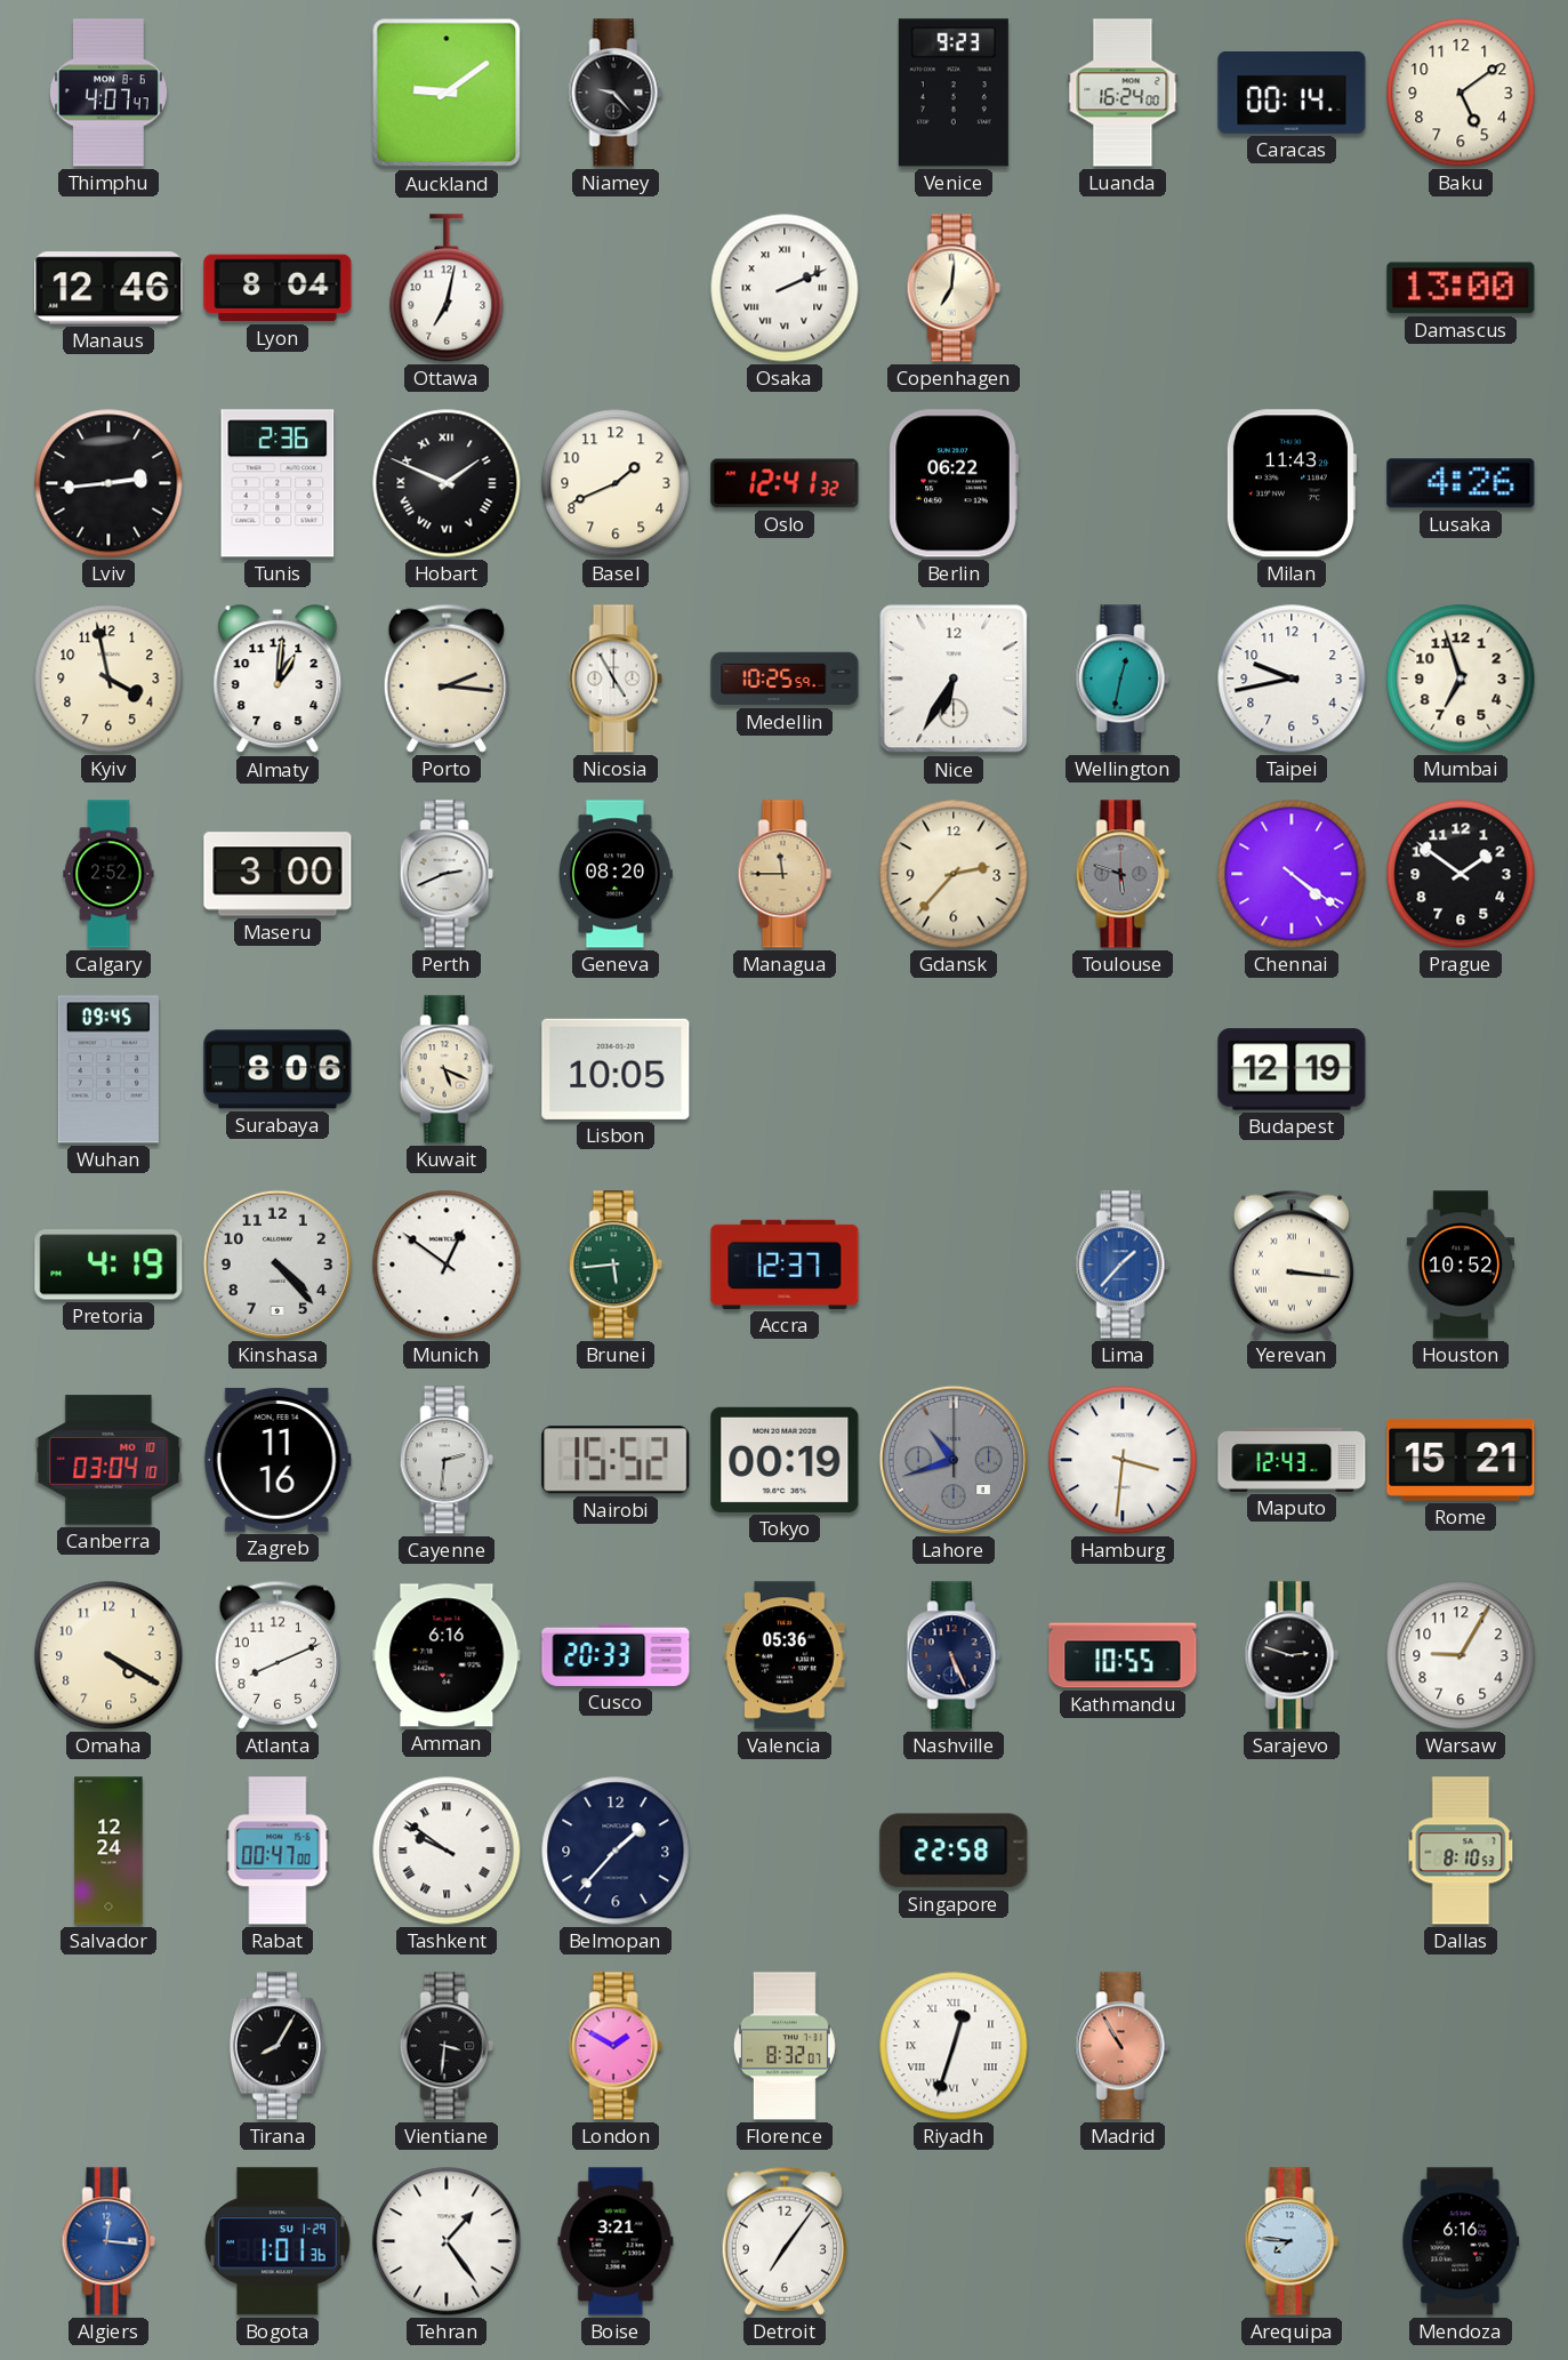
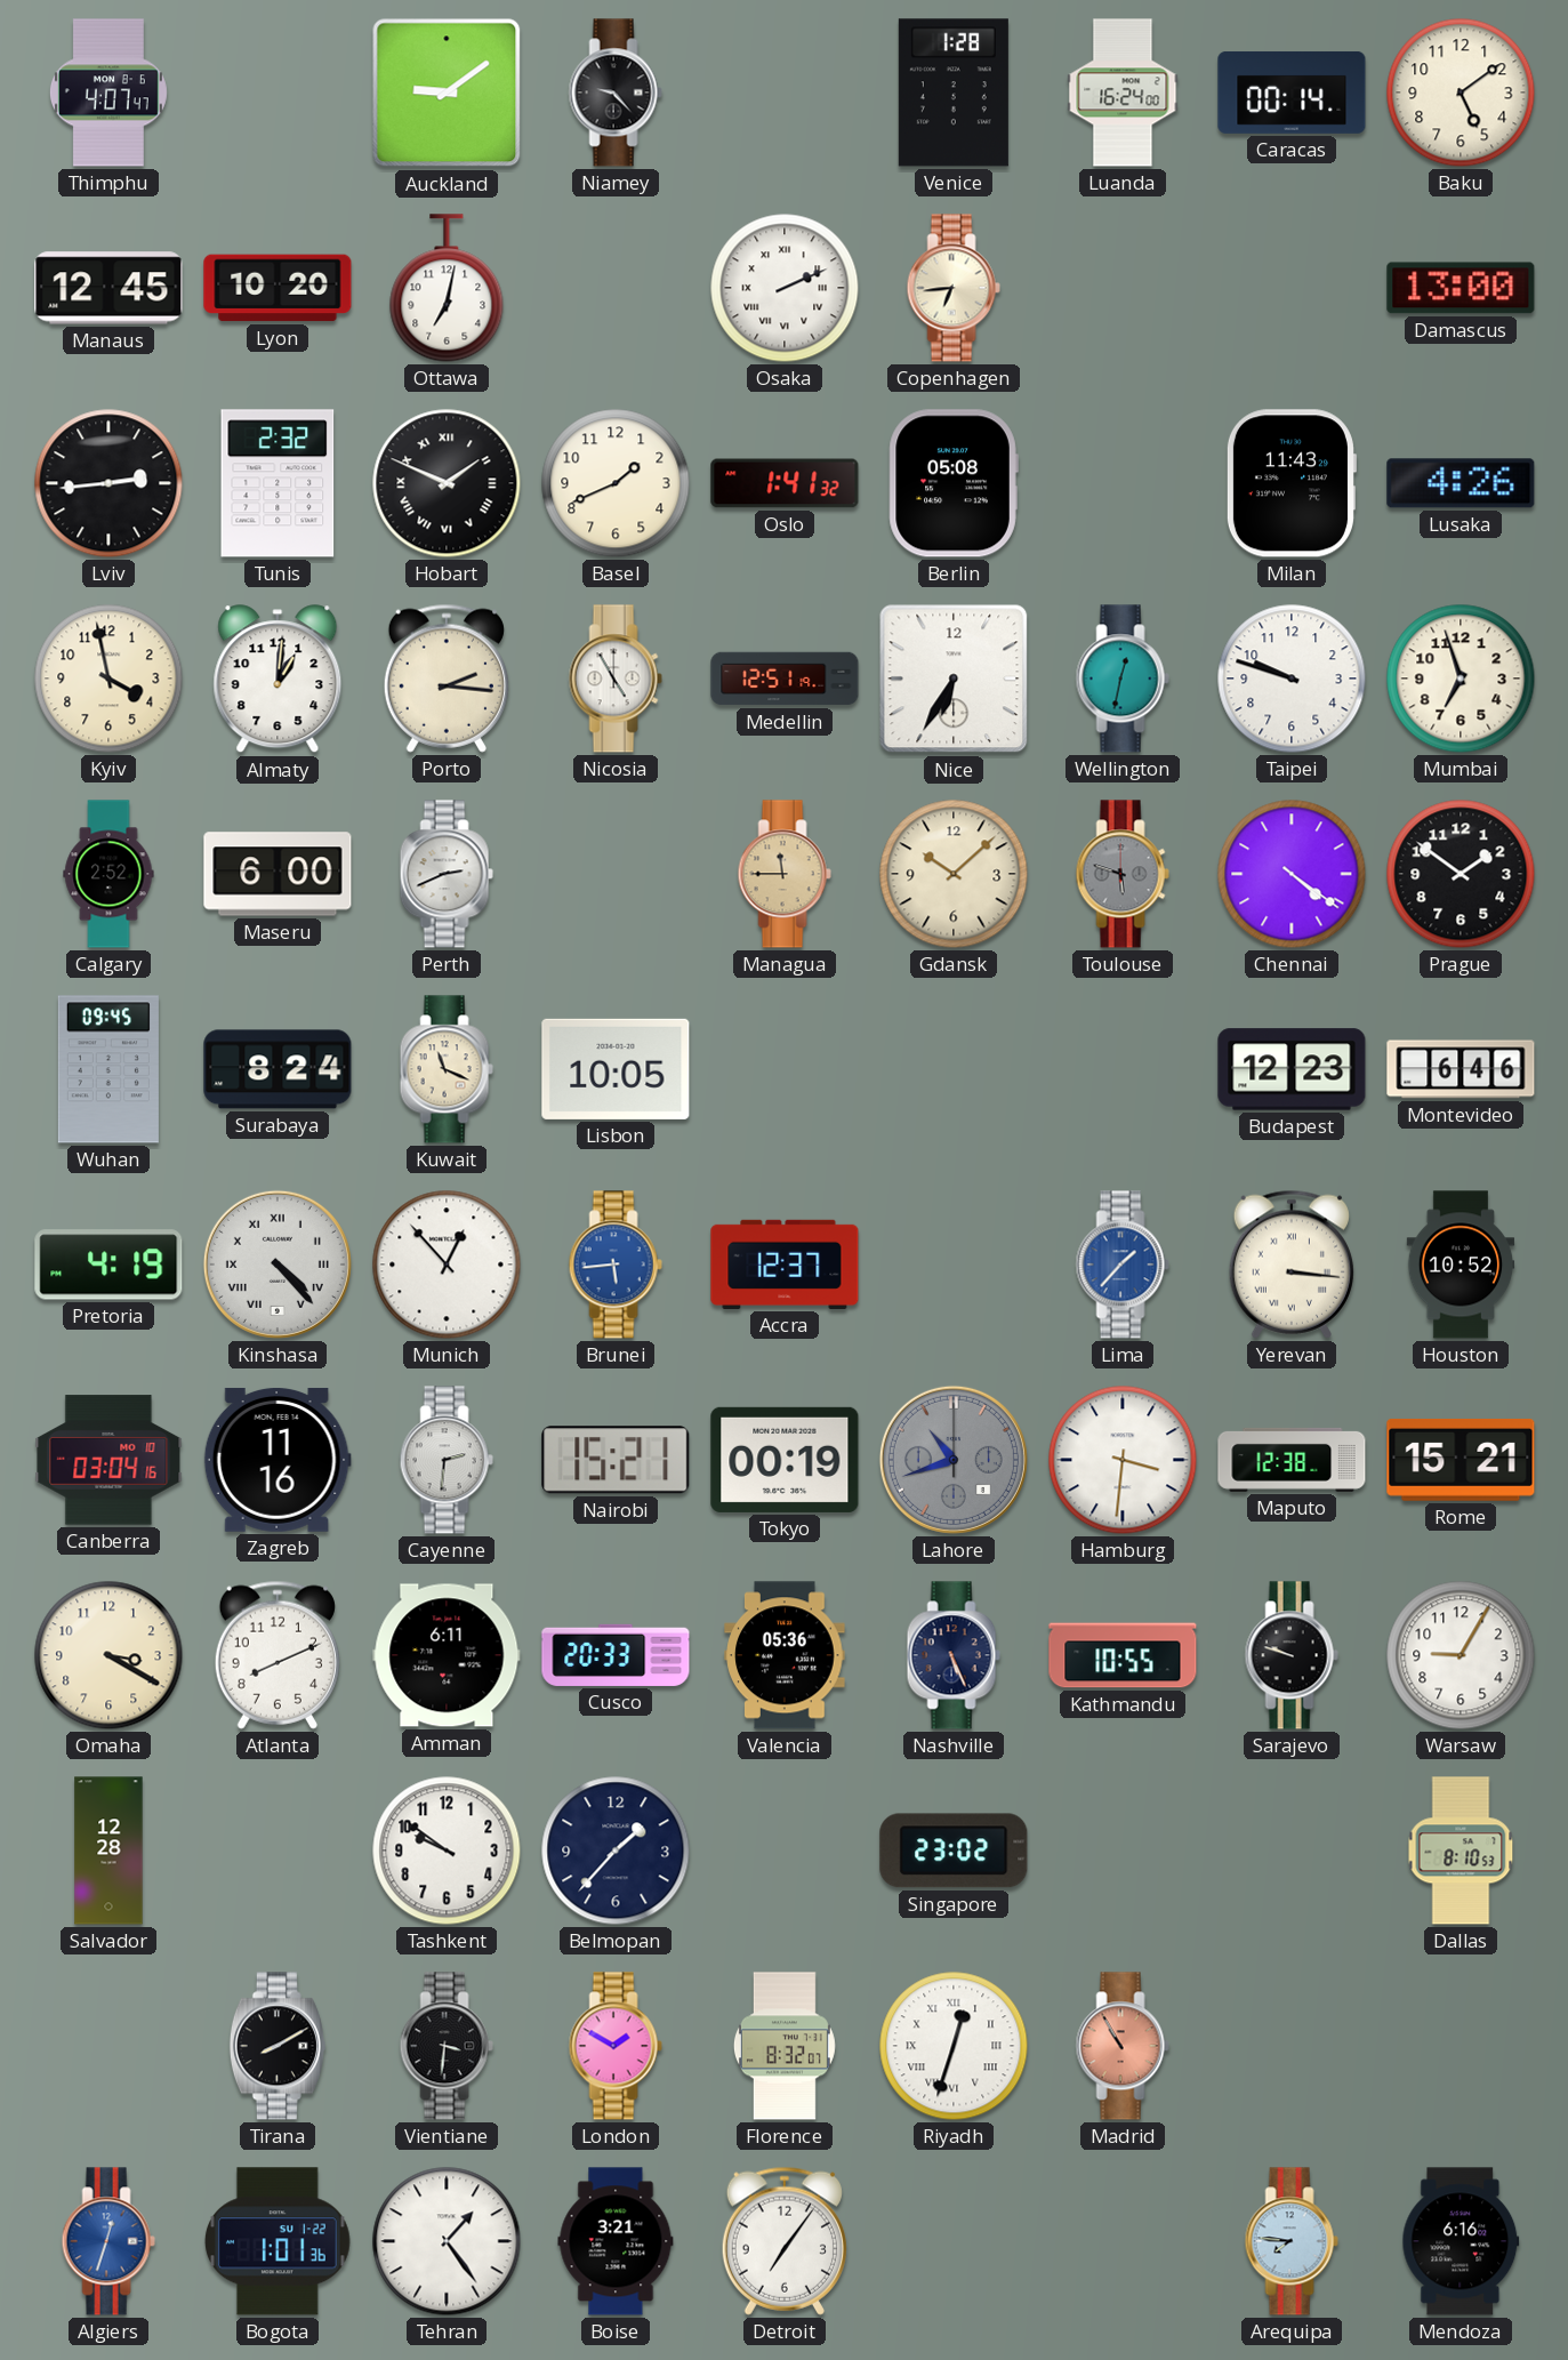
Venice: 9:23 -> 1:28 (954, 93)
Manaus: 12:46 -> 12:45 (108, 288)
Lyon: 8:04 -> 10:20 (278, 288)
Copenhagen: 7:01 -> 6:44 (954, 288)
Tunis: 2:36 -> 2:32 (278, 483)
Oslo: 12:41 -> 1:41 (785, 483)
Berlin: 06:22 -> 05:08 (954, 483)
Medellin: 10:25 -> 12:51 (785, 679)
Taipei: 9:43 -> 9:48 (1292, 679)
Maseru: 3:00 -> 6:00 (278, 874)
Geneva: 08:20 -> none (616, 874)
Gdansk: 2:37 -> 10:08 (954, 874)
Surabaya: 8:06 -> 8:24 (278, 1069)
Kuwait: 5:19 -> 11:19 (447, 1069)
Budapest: 12:19 -> 12:23 (1292, 1069)
Montevideo: none -> 6:46 (1461, 1069)
Kinshasa numerals: Arabic -> Roman (278, 1265)
Munich: 12:51 -> 12:53 (447, 1265)
Brunei dial: green -> blue (616, 1265)
Canberra: 03:04:10 -> 03:04:16 (108, 1460)
Nairobi: 15:52 -> 15:21 (616, 1460)
Maputo: 12:43 -> 12:38 (1292, 1460)
Omaha: 4:20 -> 3:20 (108, 1655)
Amman: 6:16 -> 6:11 (447, 1655)
Sarajevo: 2:48 -> 9:48 (1292, 1655)
Salvador: 12:24 -> 12:28 (108, 1851)
Rabat: 00:47 -> none (278, 1851)
Tashkent numerals: Roman -> Arabic (447, 1851)
Singapore: 22:58 -> 23:02 (954, 1851)
Tirana: 8:05 -> 8:10 (278, 2046)
Algiers: 12:16 -> 12:33 (108, 2241)
Bogota date: SU 1-29 -> SU 1-22 (278, 2241)
